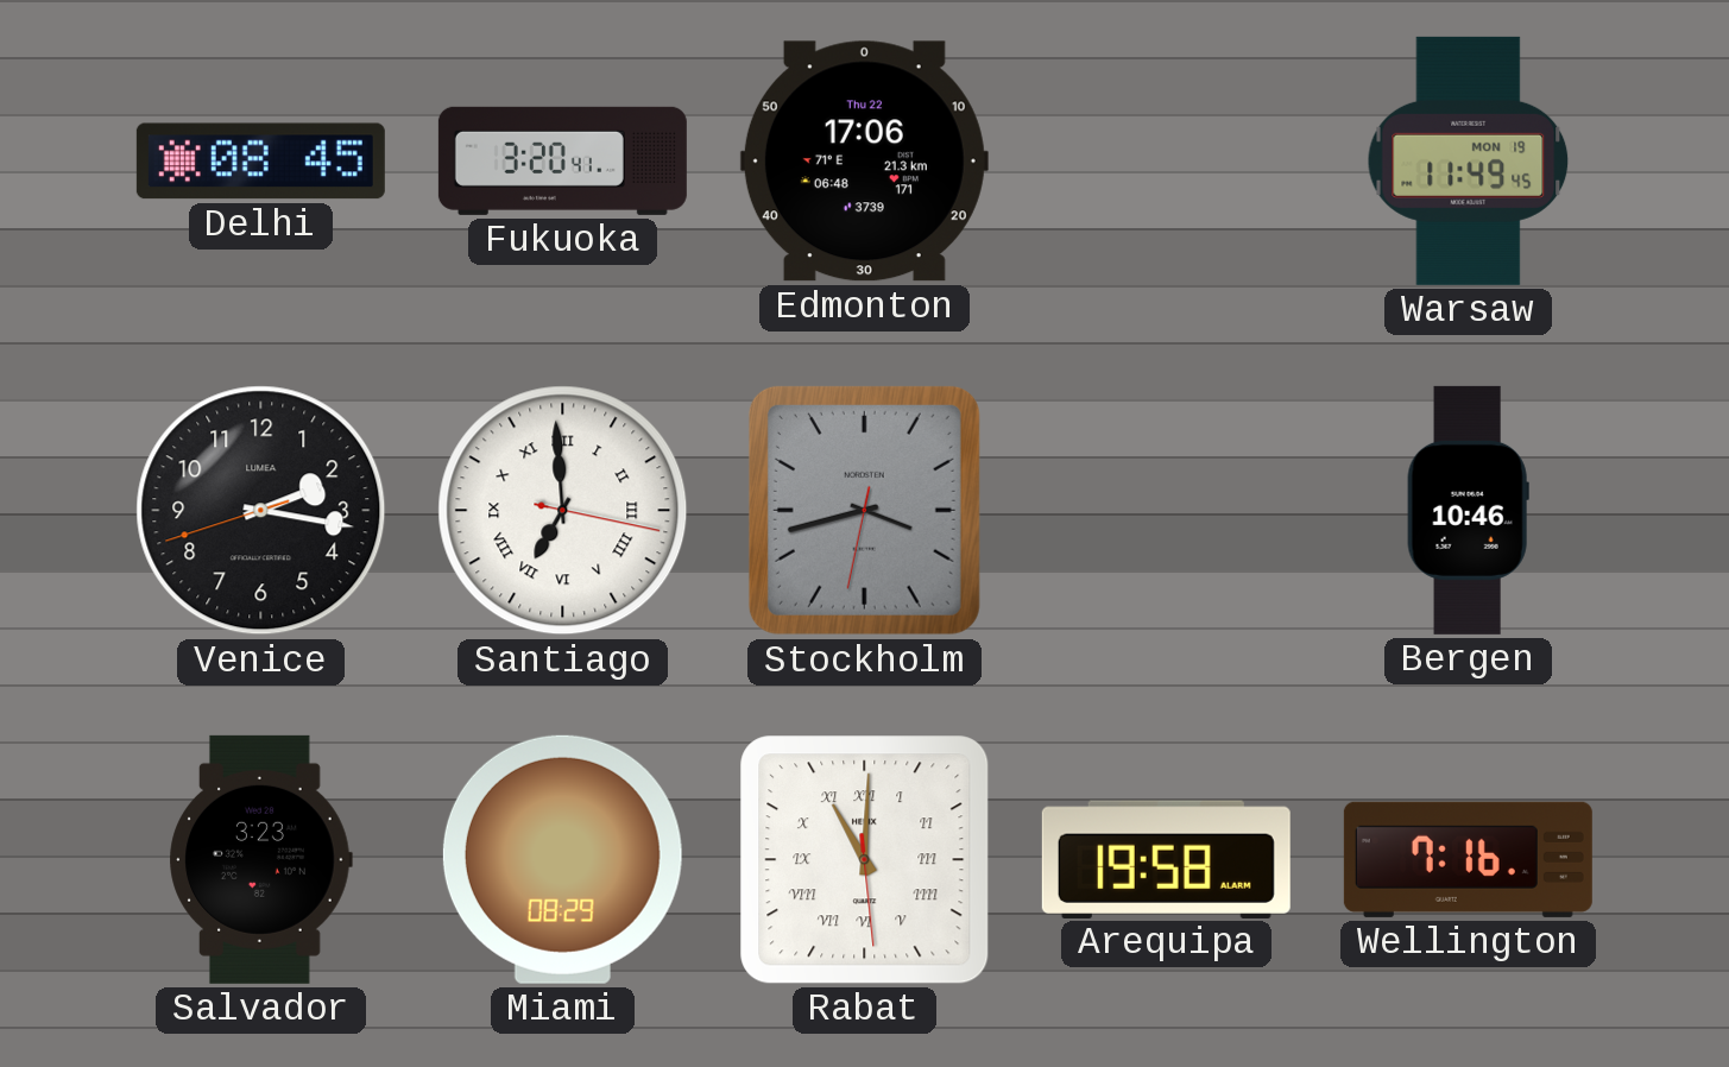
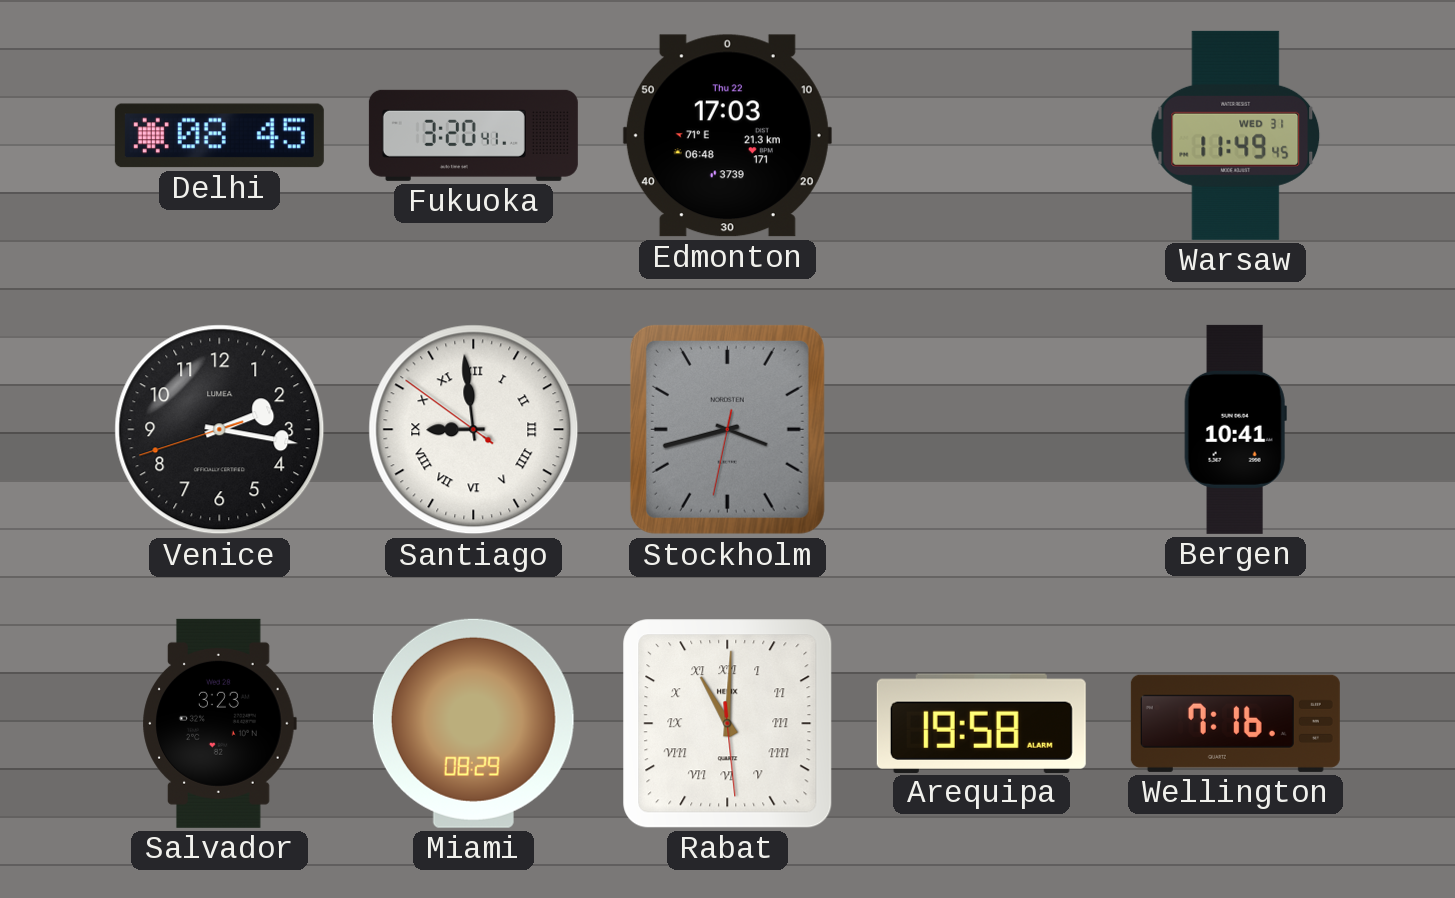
Edmonton: 17:06 -> 17:03 (727, 136)
Warsaw date: MON 19 -> WED 31 (1236, 135)
Santiago: 6:59 -> 8:58 (474, 430)
Bergen: 10:46 -> 10:41 (1235, 429)
